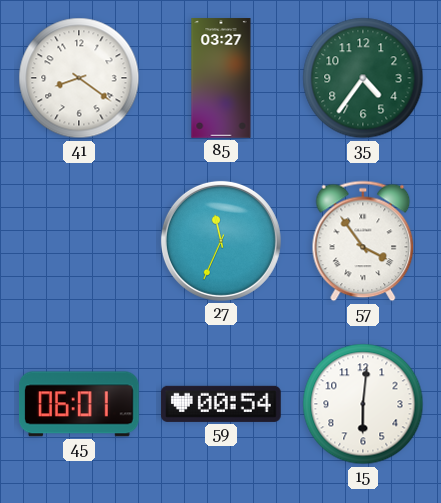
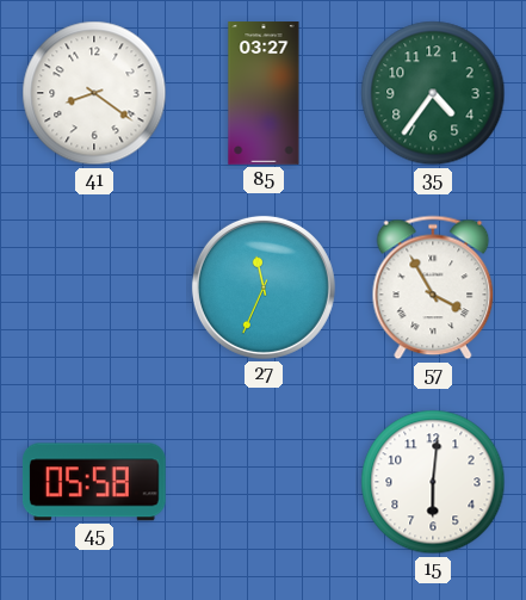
57: 3:54 -> 3:55 (433, 287)
45: 06:01 -> 05:58 (94, 482)
59: 00:54 -> none (221, 404)
